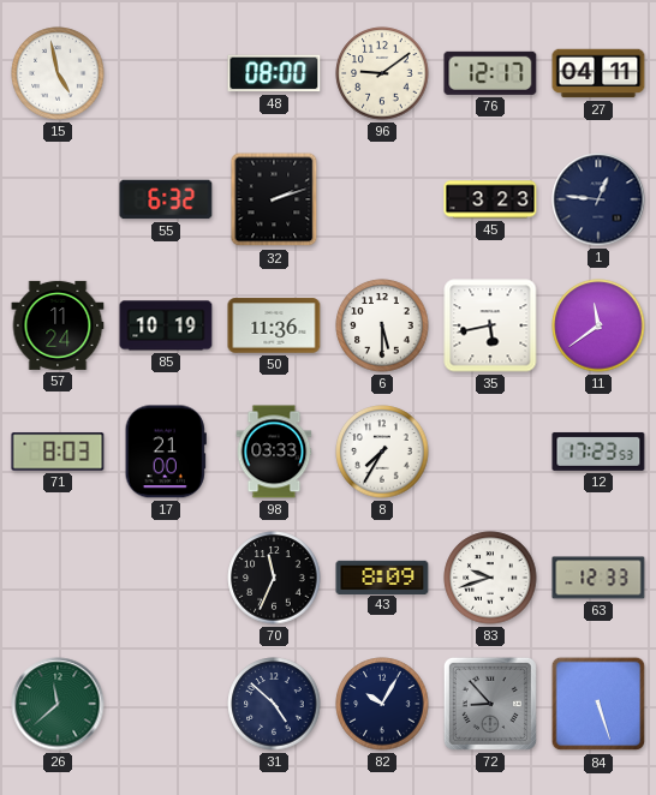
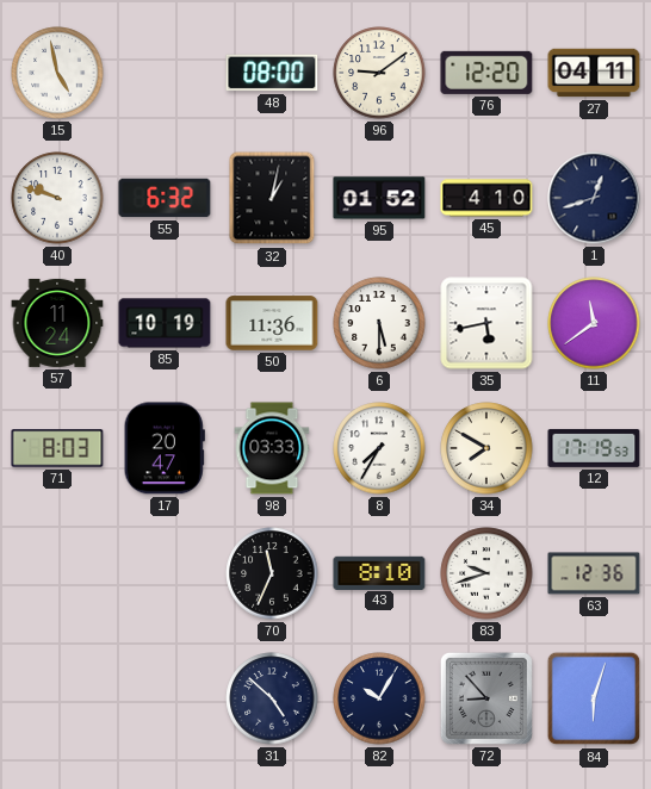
76: 12:17 -> 12:20 (486, 73)
40: none -> 9:48 (57, 198)
32: 2:12 -> 1:02 (272, 198)
95: none -> 01:52 (379, 198)
45: 3:23 -> 4:10 (486, 198)
1: 12:46 -> 12:42 (594, 198)
17: 21:00 -> 20:47 (165, 448)
34: none -> 7:50 (486, 448)
12: 17:23 -> 17:19 (594, 448)
43: 8:09 -> 8:10 (379, 572)
63: 12:33 -> 12:36 (594, 573)
26: 11:38 -> none (58, 704)
84: 5:27 -> 6:03 (594, 698)
